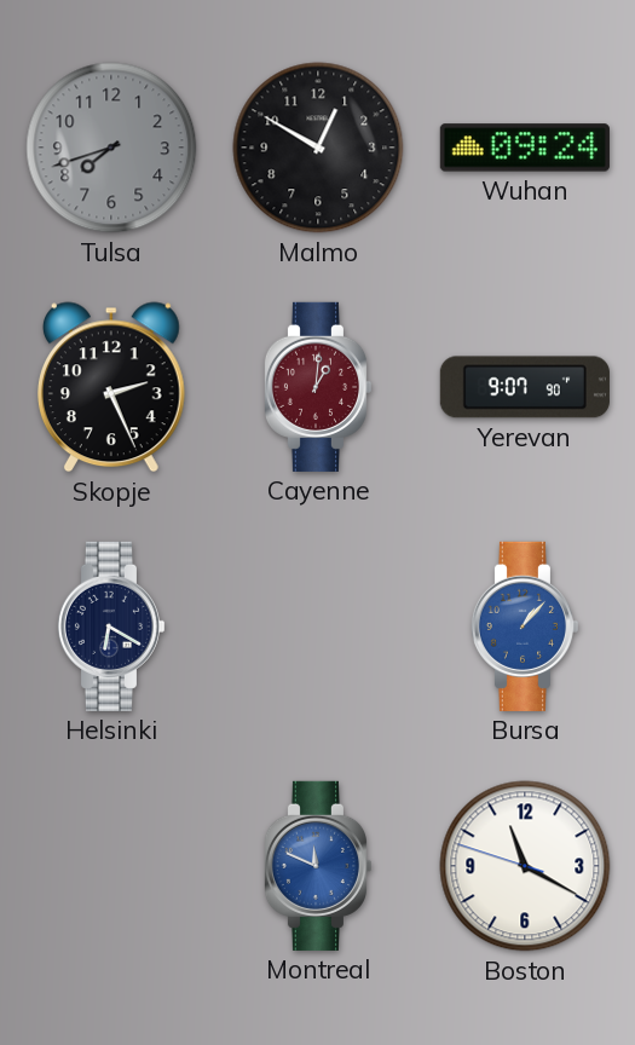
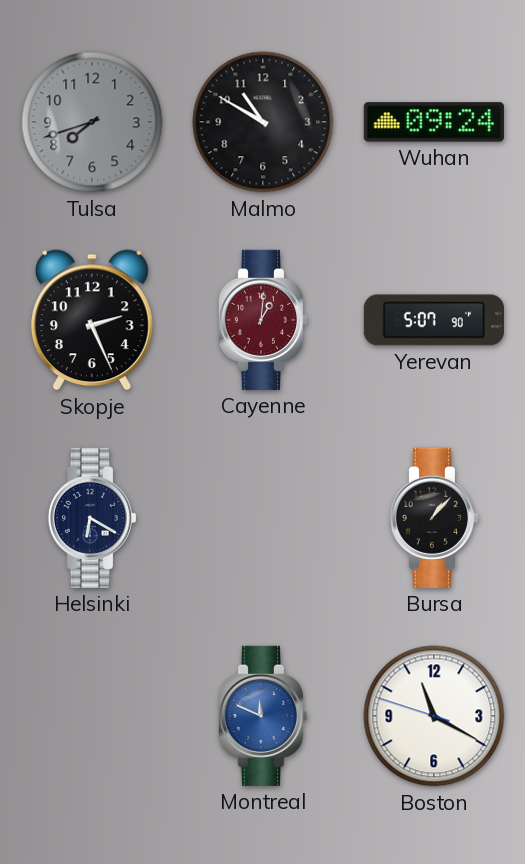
Malmo: 12:50 -> 10:50 (263, 122)
Yerevan: 9:07 -> 5:07 (434, 320)
Bursa dial: blue -> black (433, 518)
